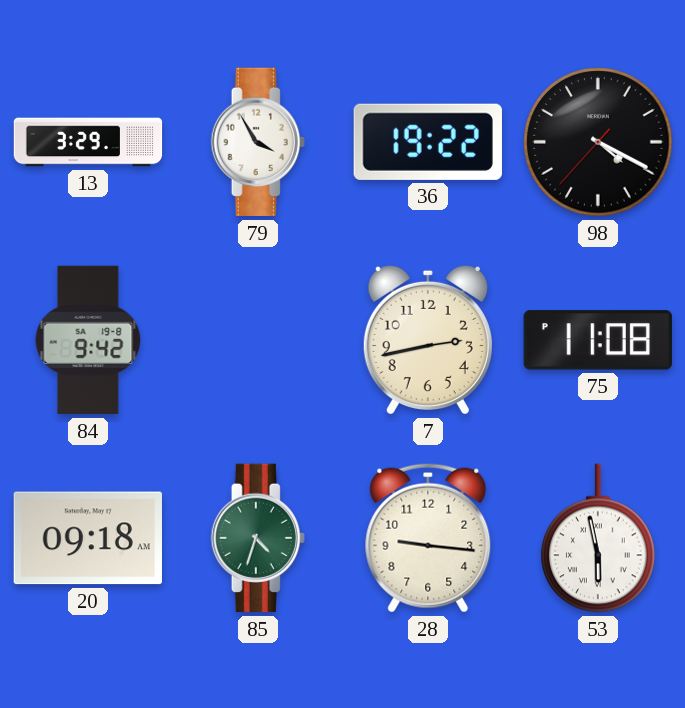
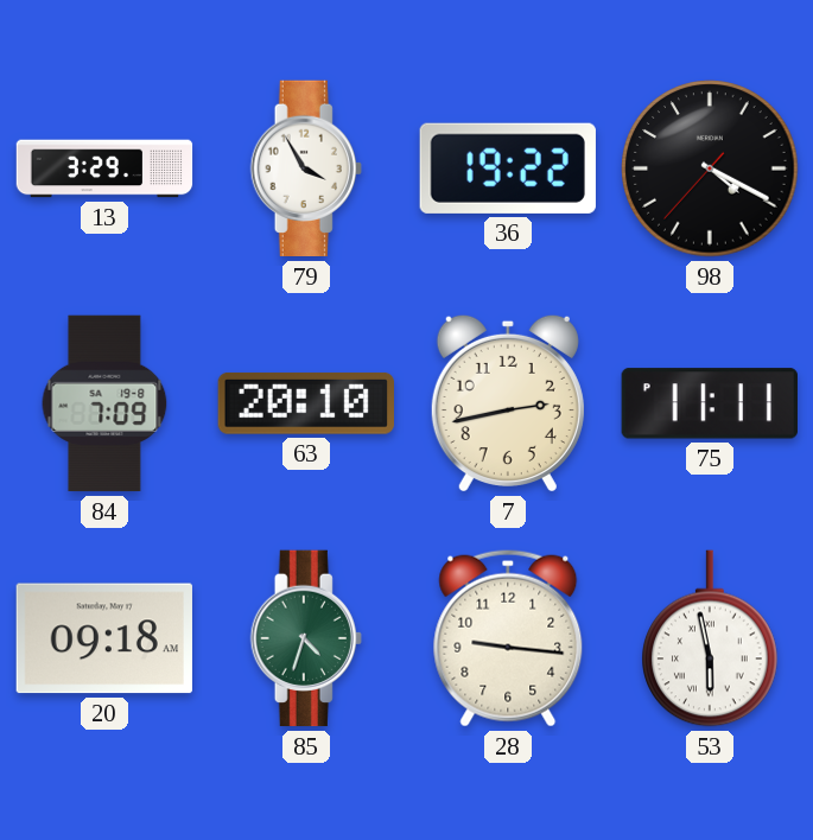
84: 9:42 -> 7:09 (104, 403)
63: none -> 20:10 (306, 403)
75: 11:08 -> 11:11 (710, 403)
